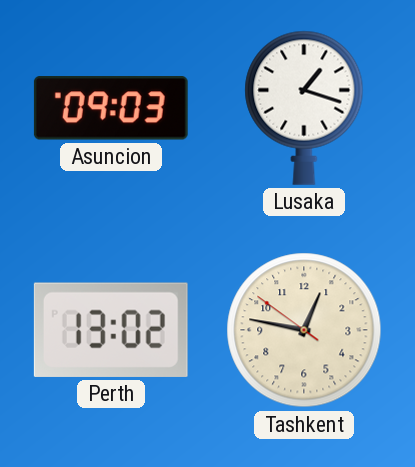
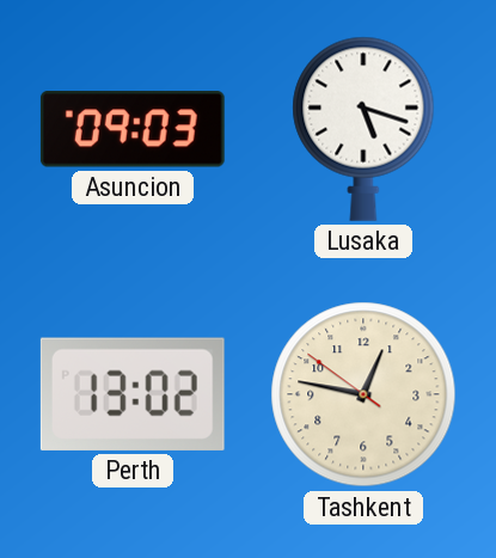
Lusaka: 1:18 -> 5:18 (363, 129)
